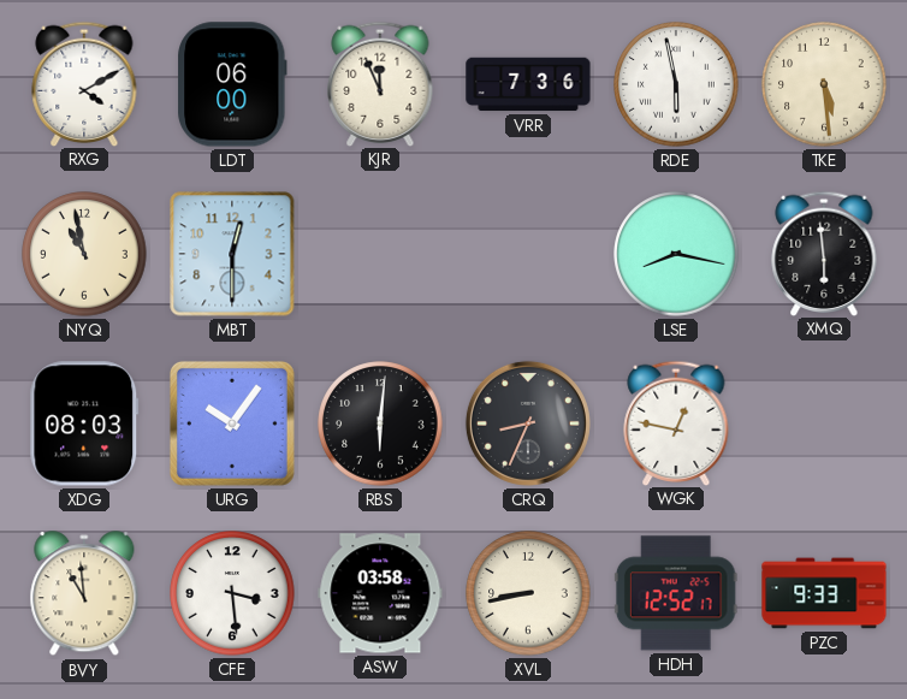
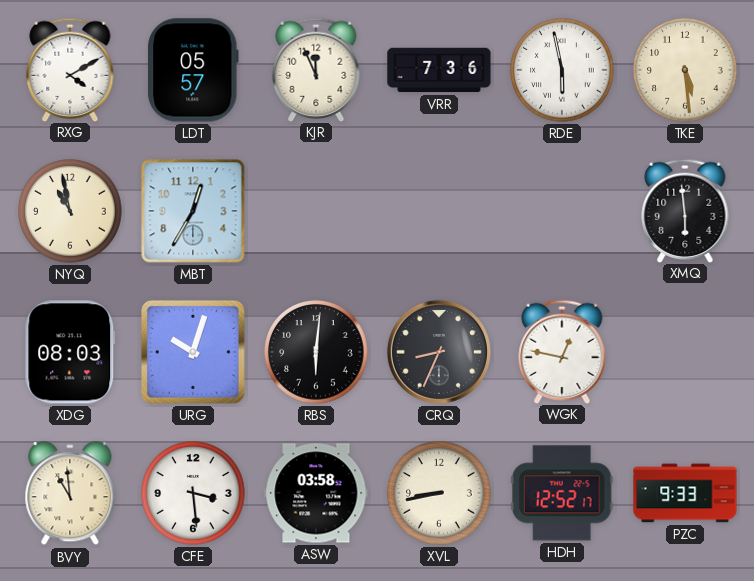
LDT: 06:00 -> 05:57 (193, 70)
MBT: 12:30 -> 12:35 (193, 211)
LSE: 8:17 -> none (676, 254)
URG: 10:06 -> 10:03 (193, 352)
